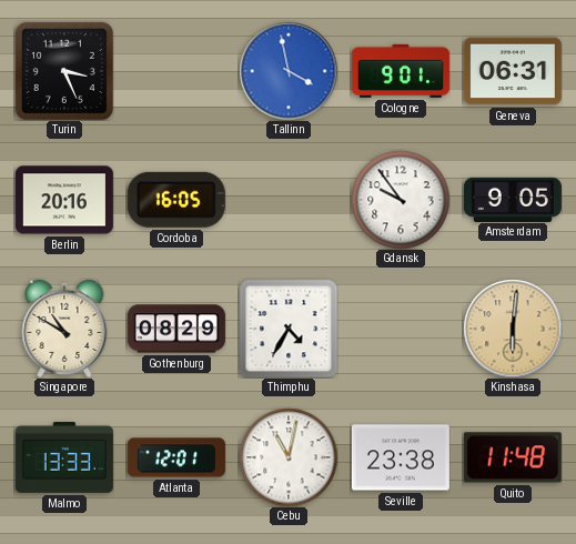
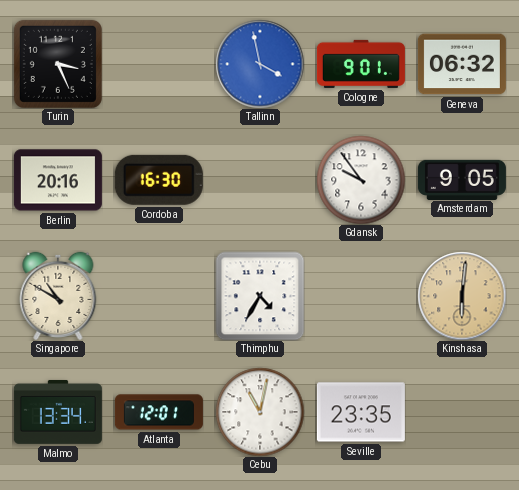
Geneva: 06:31 -> 06:32 (462, 64)
Cordoba: 16:05 -> 16:30 (159, 180)
Gothenburg: 08:29 -> none (176, 329)
Malmo: 13:33 -> 13:34 (58, 412)
Seville: 23:38 -> 23:35 (361, 412)
Quito: 11:48 -> none (513, 457)
